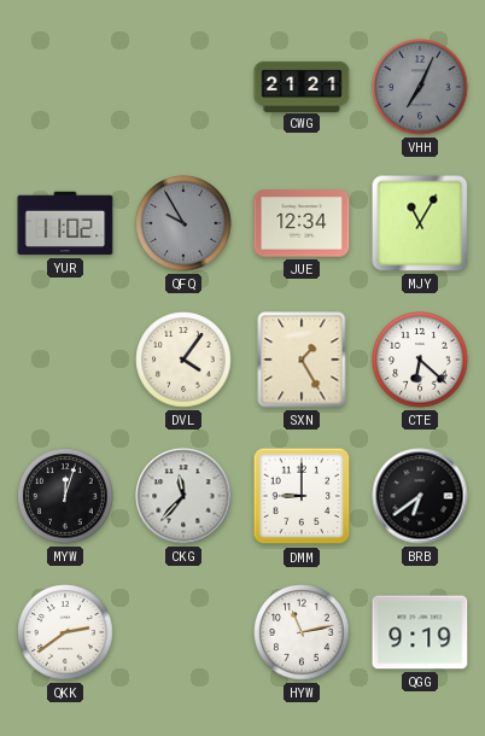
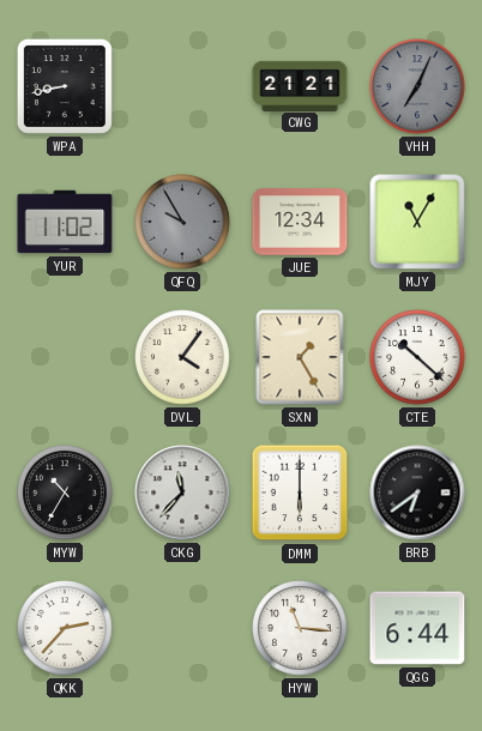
WPA: none -> 8:43 (65, 86)
CTE: 6:22 -> 10:22 (417, 357)
MYW: 12:03 -> 10:35 (65, 493)
DMM: 9:00 -> 6:00 (300, 493)
QKK: 2:39 -> 2:37 (65, 628)
HYW: 11:13 -> 11:16 (300, 628)
QGG: 9:19 -> 6:44 (417, 628)
